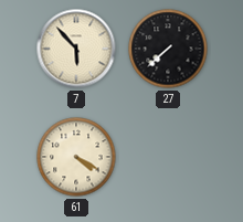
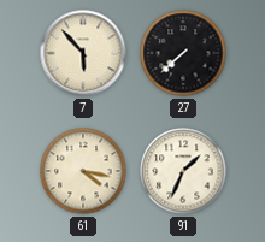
61: 4:20 -> 4:17 (83, 171)
91: none -> 1:34 (183, 171)
